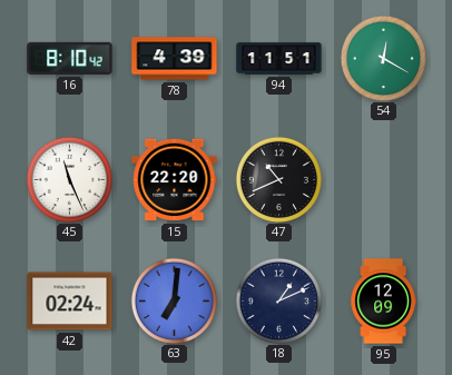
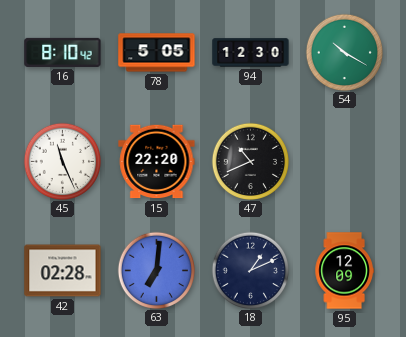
78: 4:39 -> 5:05 (157, 53)
94: 11:51 -> 12:30 (251, 53)
54: 12:20 -> 10:20 (344, 52)
42: 02:24 -> 02:28 (63, 271)
